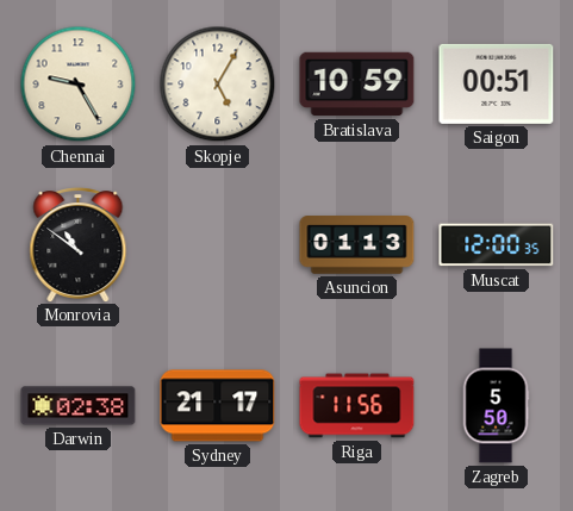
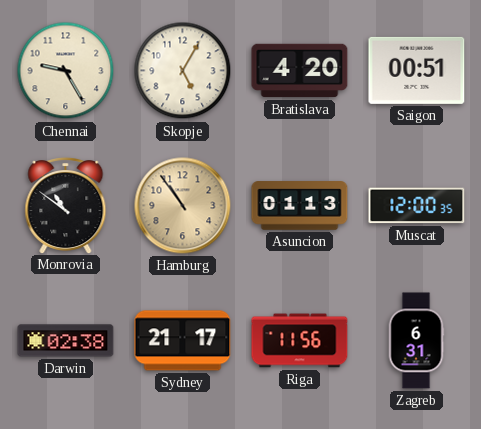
Bratislava: 10:59 -> 4:20 (300, 71)
Hamburg: none -> 10:54 (183, 206)
Zagreb: 5:50 -> 6:31 (416, 341)
